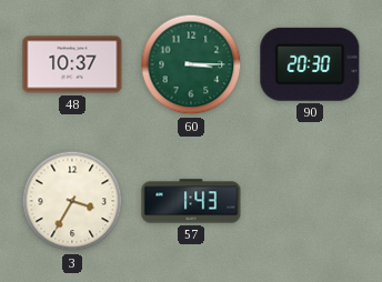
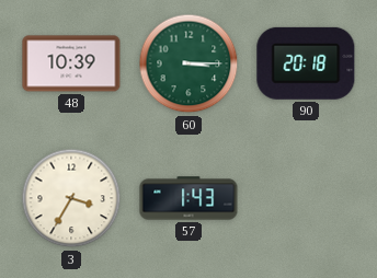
48: 10:37 -> 10:39 (71, 63)
90: 20:30 -> 20:18 (306, 63)
